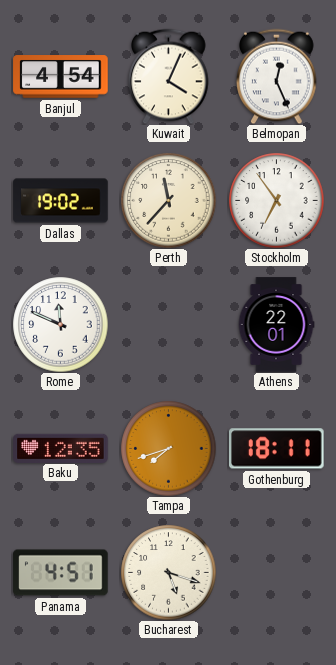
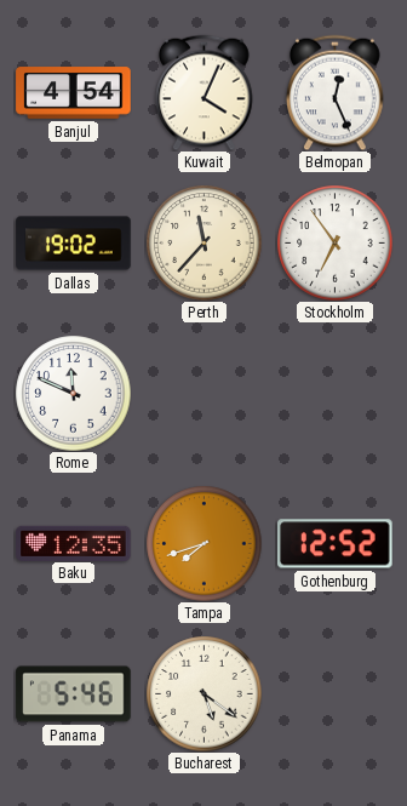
Athens: 22:01 -> none (276, 325)
Gothenburg: 18:11 -> 12:52 (336, 544)
Panama: 4:51 -> 5:46 (74, 694)
Bucharest: 5:18 -> 5:21 (203, 693)
